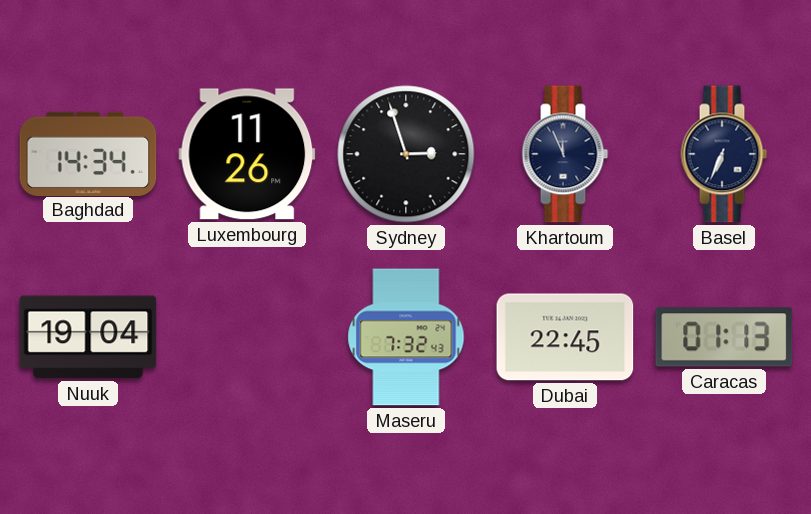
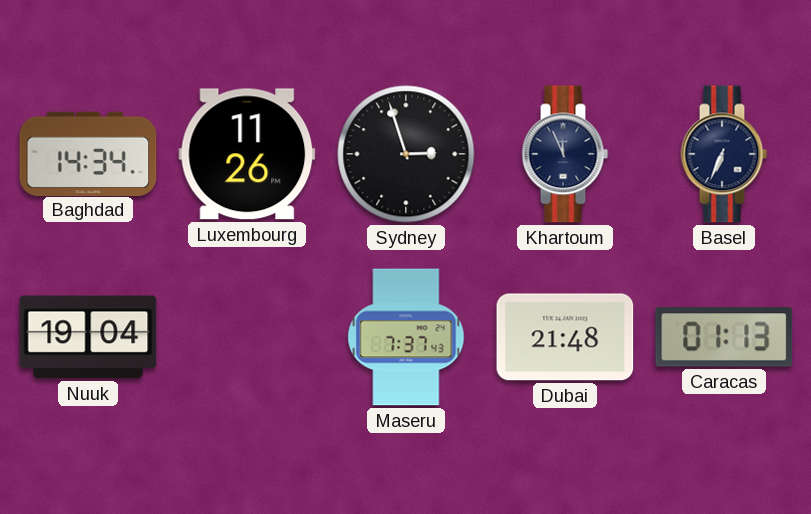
Maseru: 7:32 -> 7:37 (406, 337)
Dubai: 22:45 -> 21:48 (565, 337)
